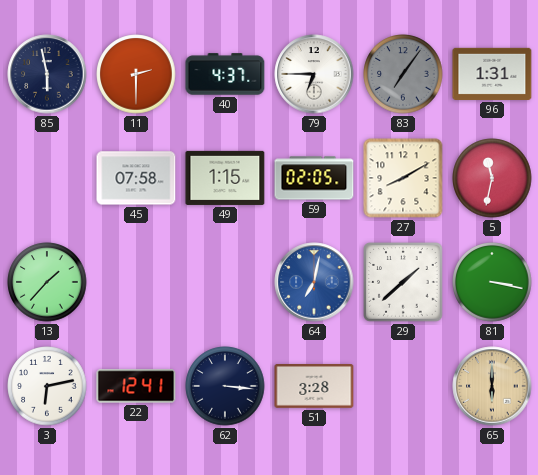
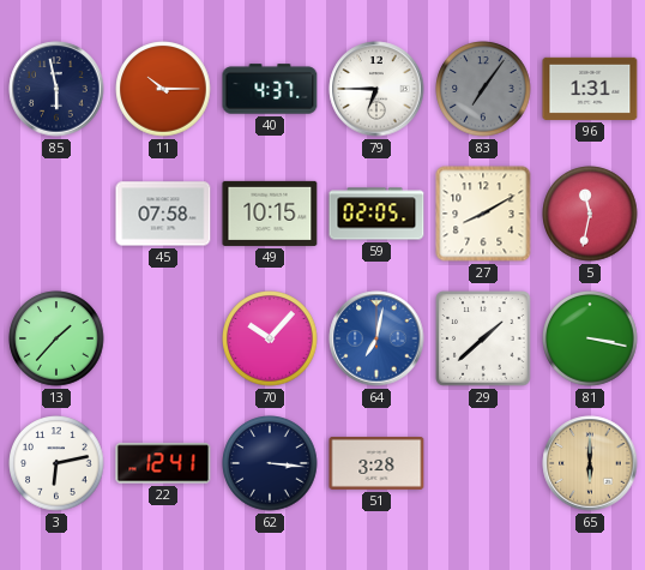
11: 2:30 -> 10:15 (163, 89)
49: 1:15 -> 10:15 (270, 214)
70: none -> 10:07 (270, 338)
